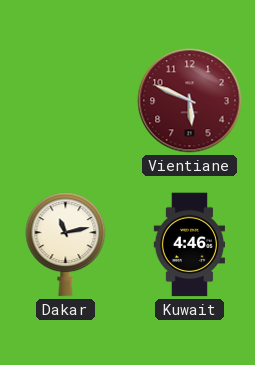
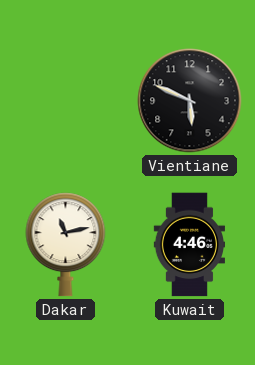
Vientiane dial: burgundy -> black (190, 101)
